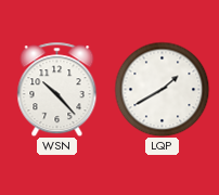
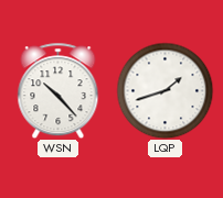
LQP: 1:40 -> 1:42 (164, 90)
